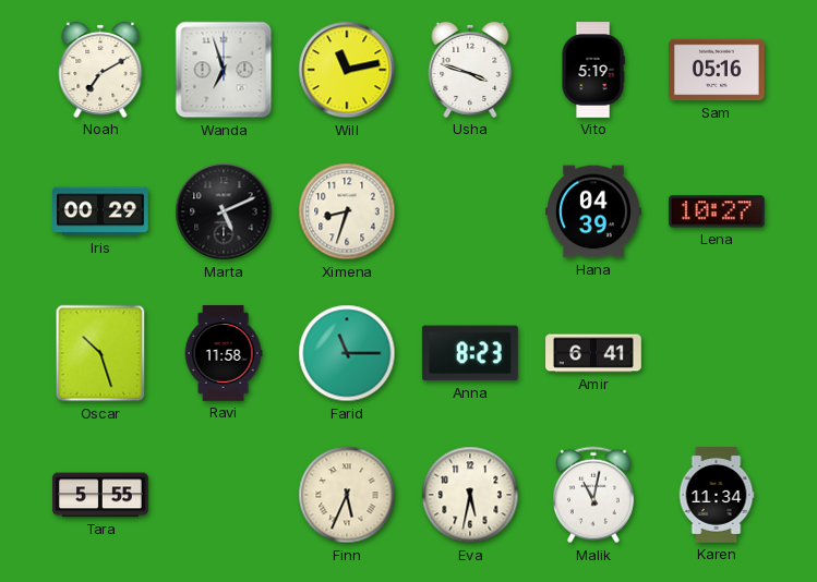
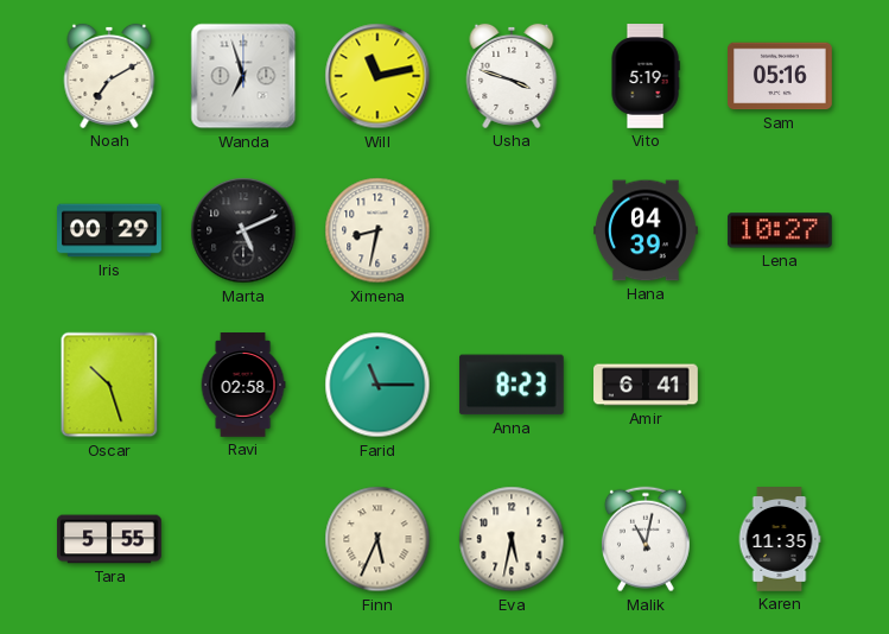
Ximena: 8:33 -> 8:32 (377, 230)
Ravi: 11:58 -> 02:58 (243, 385)
Karen: 11:34 -> 11:35 (780, 539)
